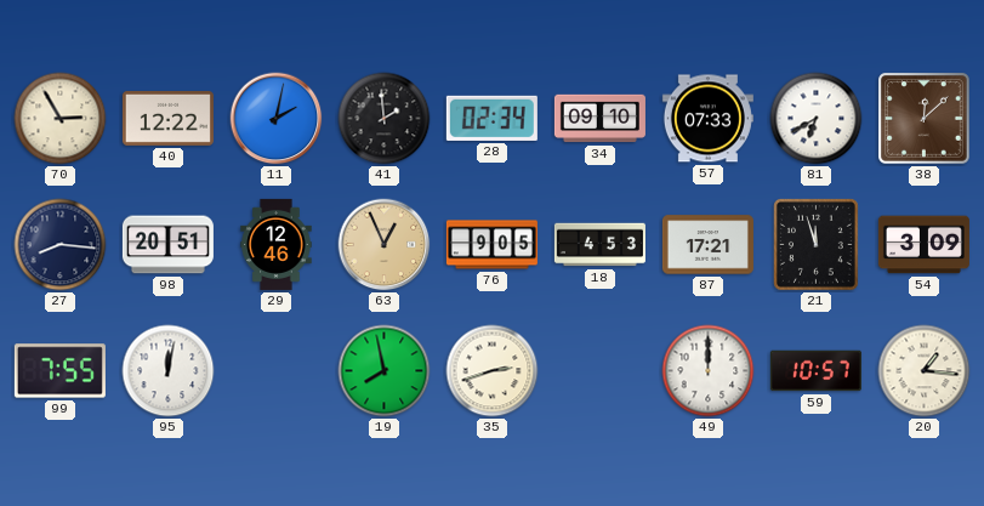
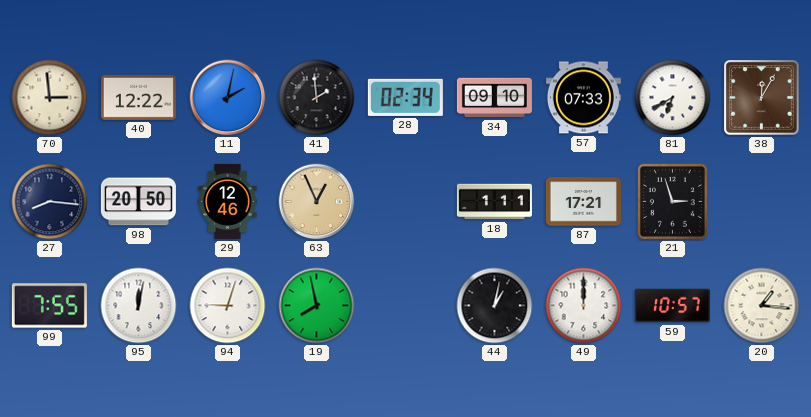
70: 2:55 -> 2:59 (50, 98)
38: 12:08 -> 12:05 (762, 98)
98: 20:51 -> 20:50 (138, 202)
76: 9:05 -> none (491, 245)
18: 4:53 -> 1:11 (494, 202)
21: 11:57 -> 2:57 (673, 202)
54: 3:09 -> none (923, 245)
94: none -> 9:03 (228, 306)
35: 2:42 -> none (493, 371)
44: none -> 1:02 (495, 306)
